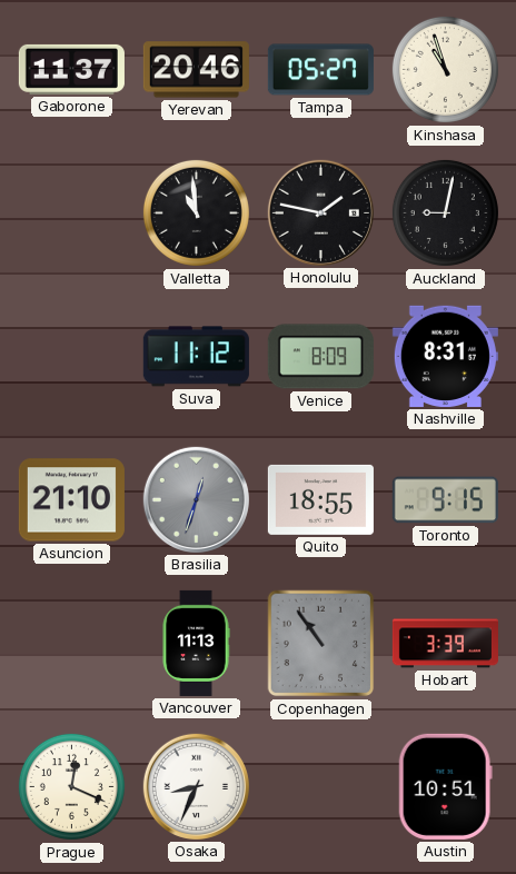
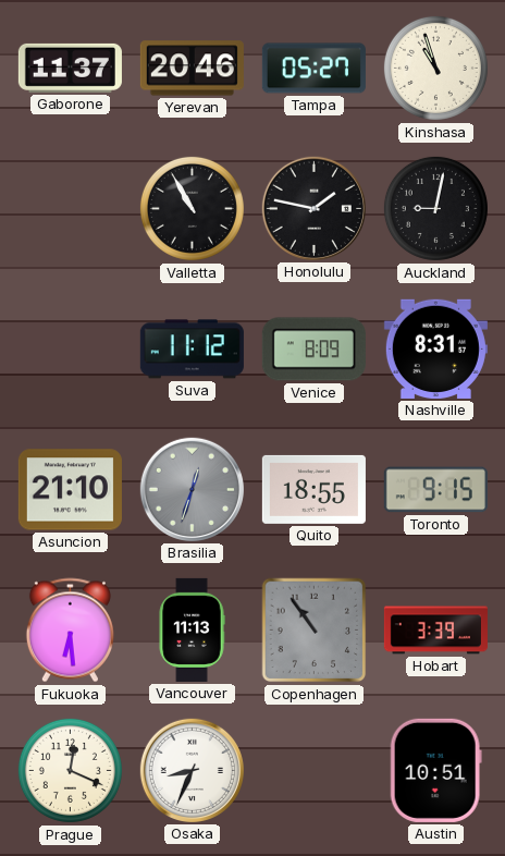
Valletta: 10:59 -> 10:55 (192, 208)
Fukuoka: none -> 6:29 (70, 631)
